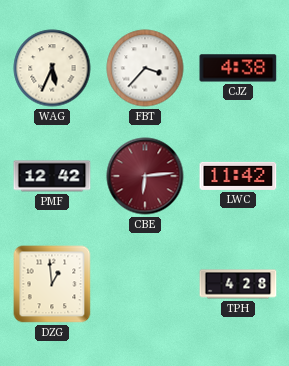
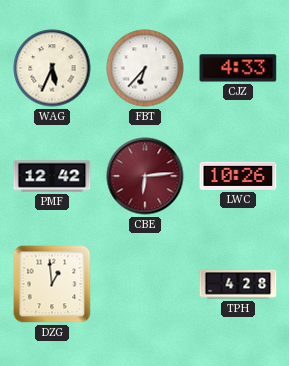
FBT: 3:37 -> 6:37 (145, 68)
CJZ: 4:38 -> 4:33 (238, 68)
LWC: 11:42 -> 10:26 (238, 176)
